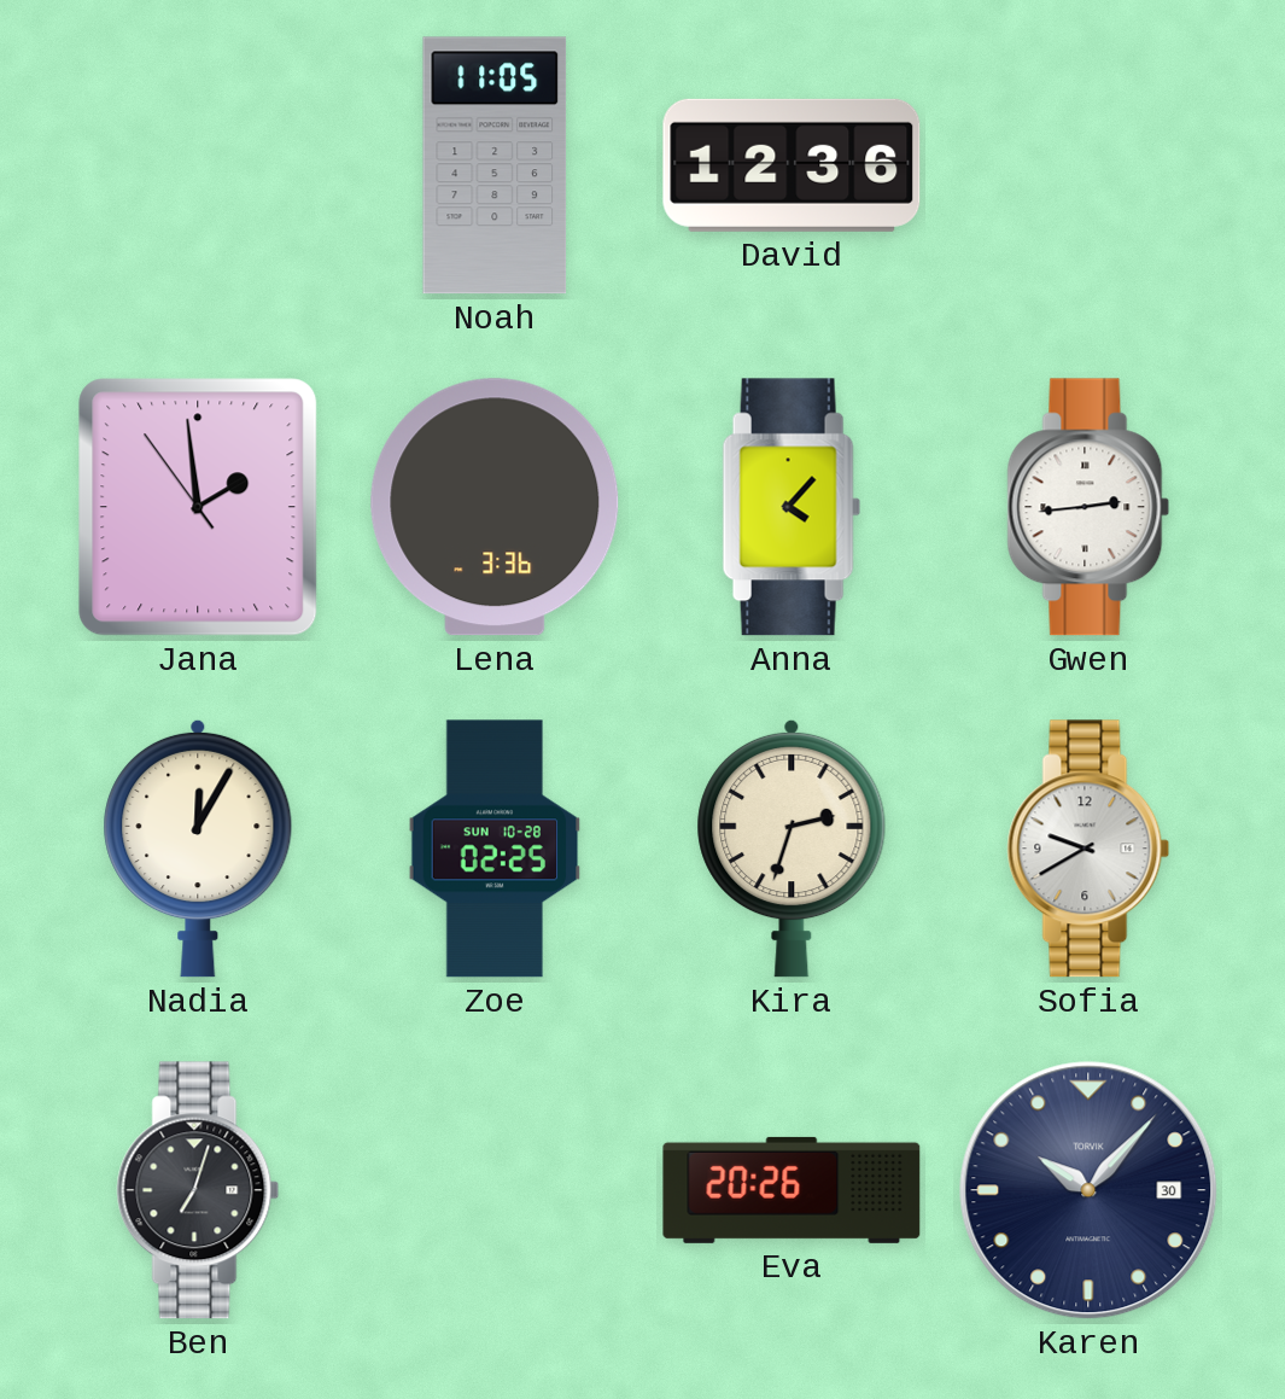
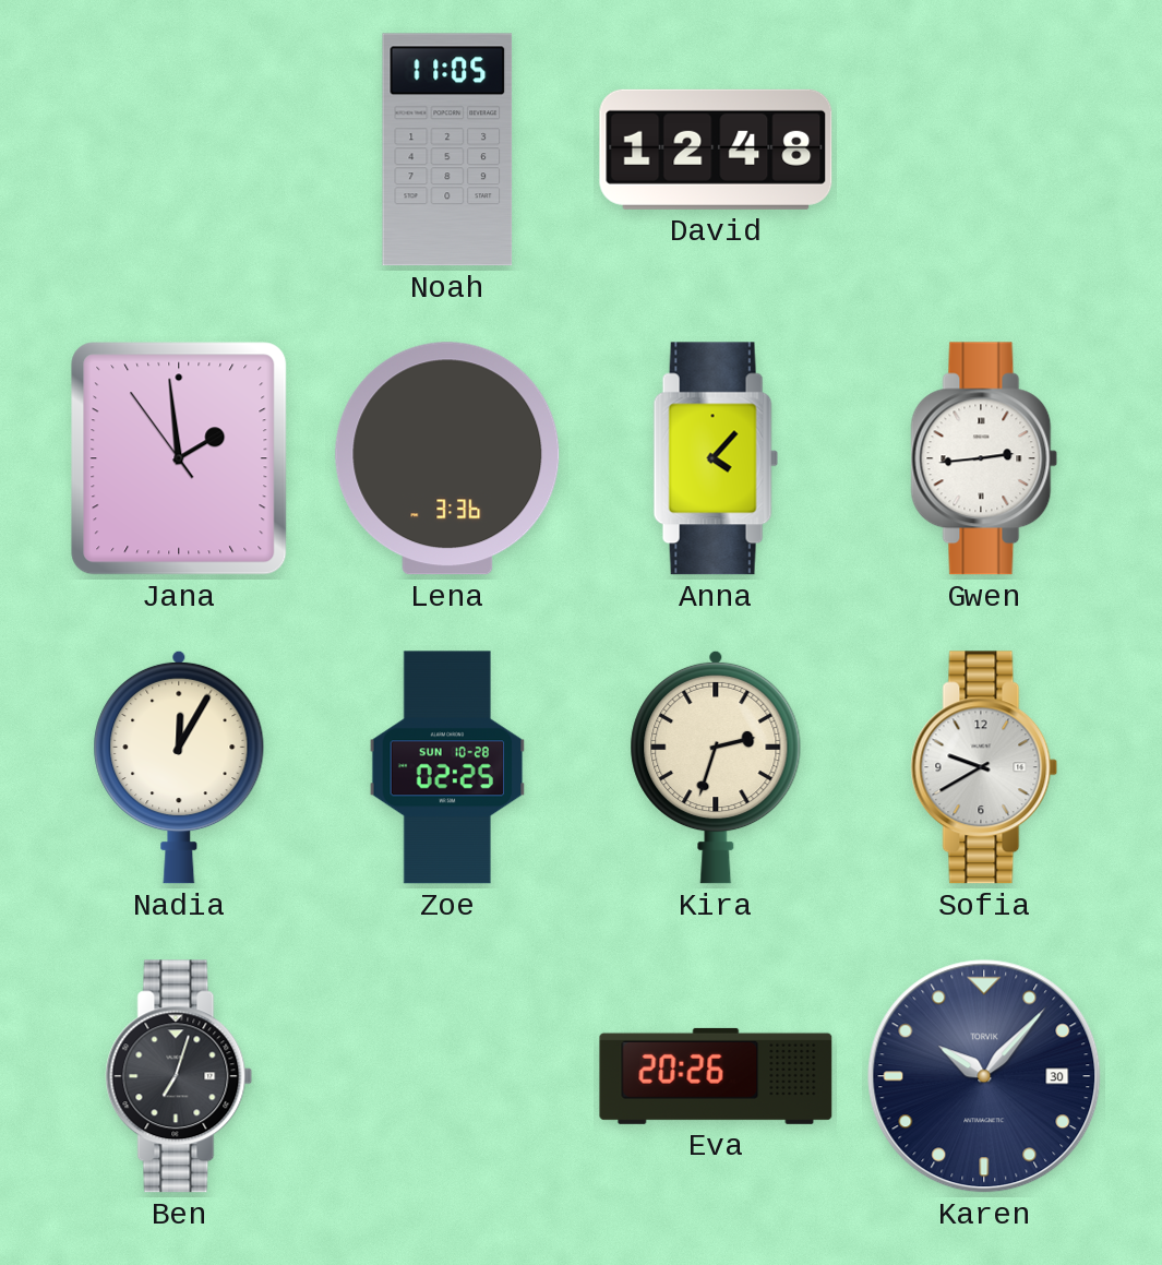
David: 12:36 -> 12:48 (716, 150)
